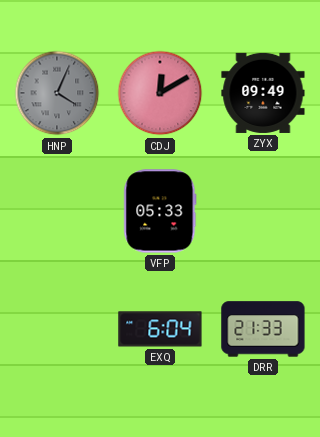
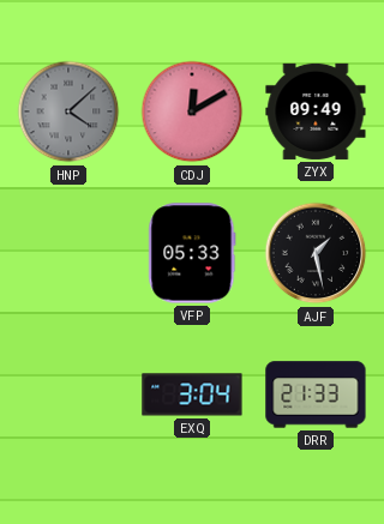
HNP: 4:04 -> 4:08 (68, 112)
AJF: none -> 1:28 (316, 253)
EXQ: 6:04 -> 3:04 (192, 394)
